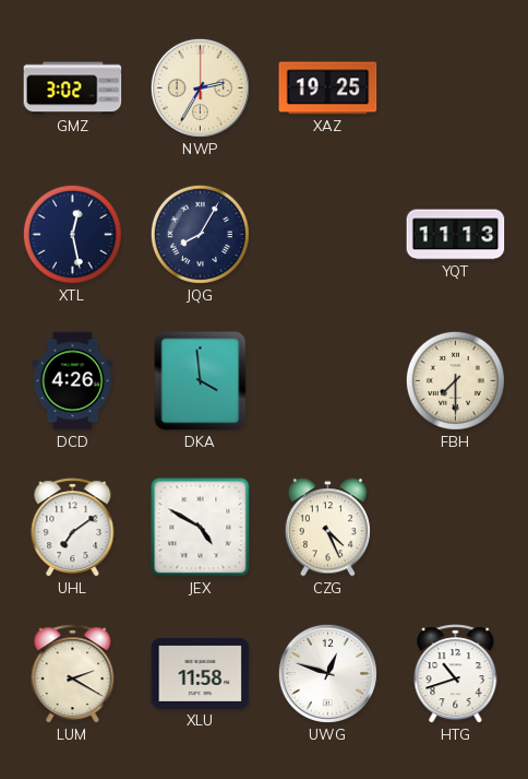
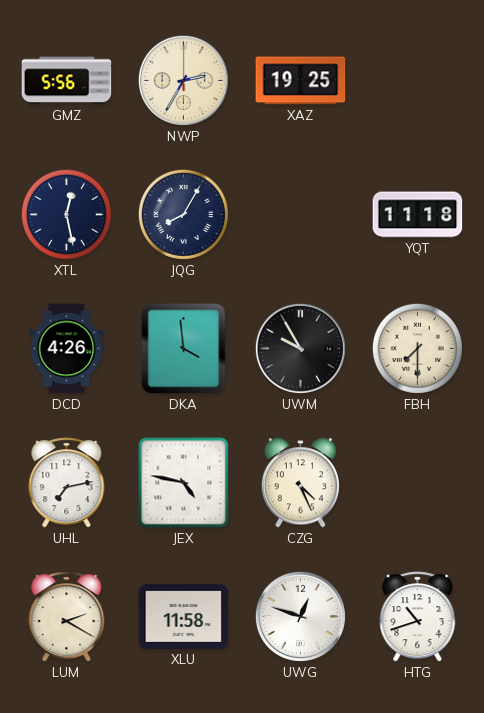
GMZ: 3:02 -> 5:56 (67, 81)
YQT: 11:13 -> 11:18 (418, 215)
UWM: none -> 9:55 (300, 348)
UHL: 7:09 -> 7:13 (67, 483)
JEX: 4:50 -> 4:47 (184, 483)
